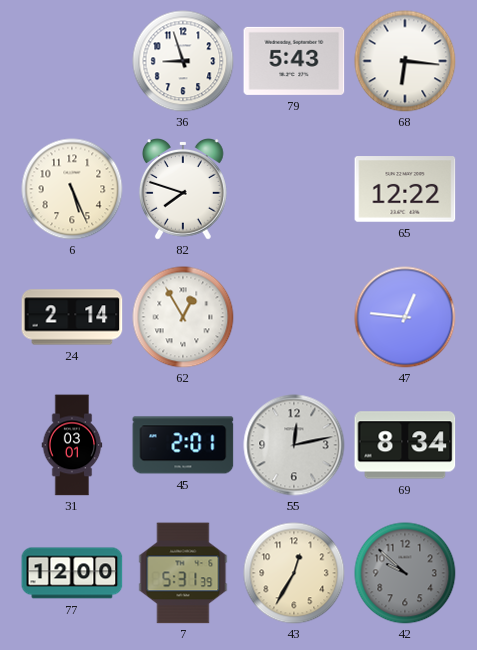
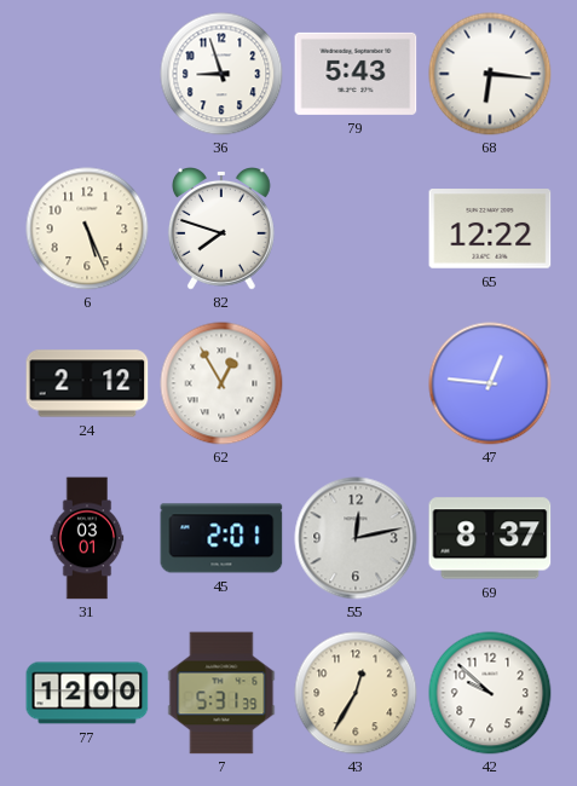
24: 2:14 -> 2:12 (87, 383)
69: 8:34 -> 8:37 (490, 538)
42 dial: grey -> white (490, 693)
